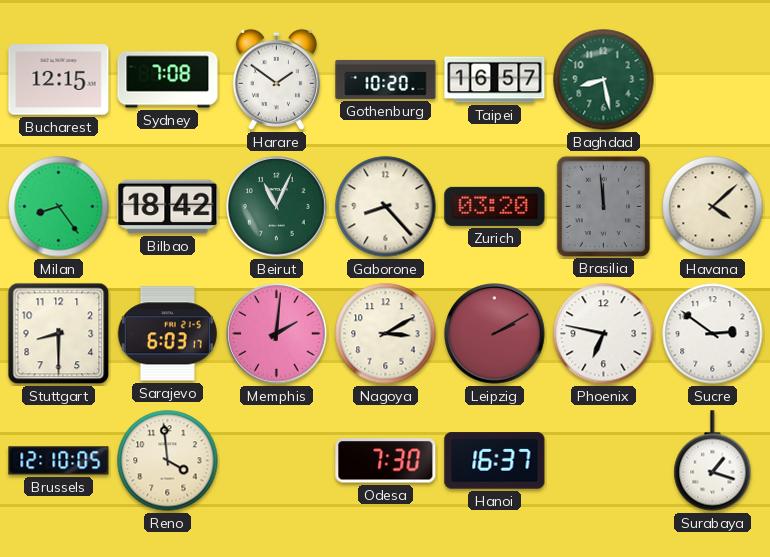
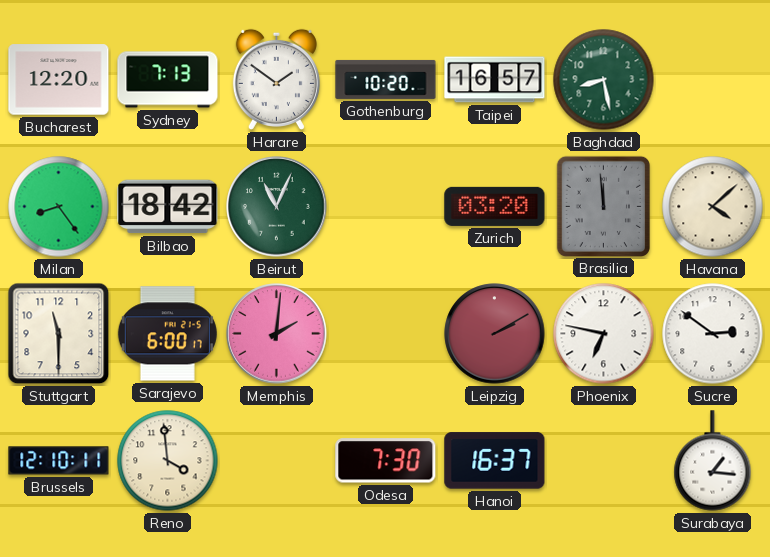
Bucharest: 12:15 -> 12:20 (59, 80)
Sydney: 7:08 -> 7:13 (168, 80)
Gaborone: 8:23 -> none (386, 207)
Stuttgart: 8:30 -> 11:30 (59, 334)
Sarajevo: 6:03 -> 6:00 (167, 334)
Nagoya: 3:10 -> none (386, 334)
Brussels: 12:10:05 -> 12:10:11 (59, 461)
Surabaya: 1:18 -> 1:16 (713, 461)
